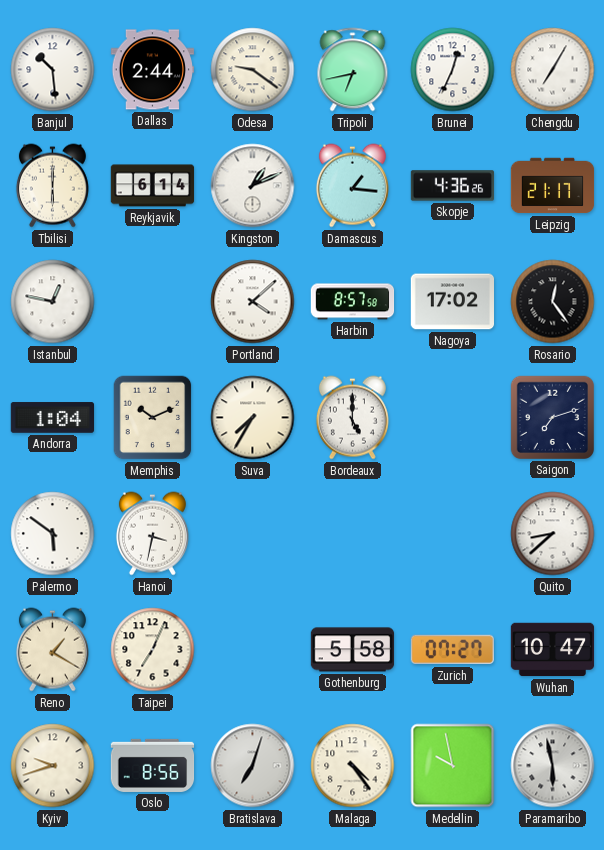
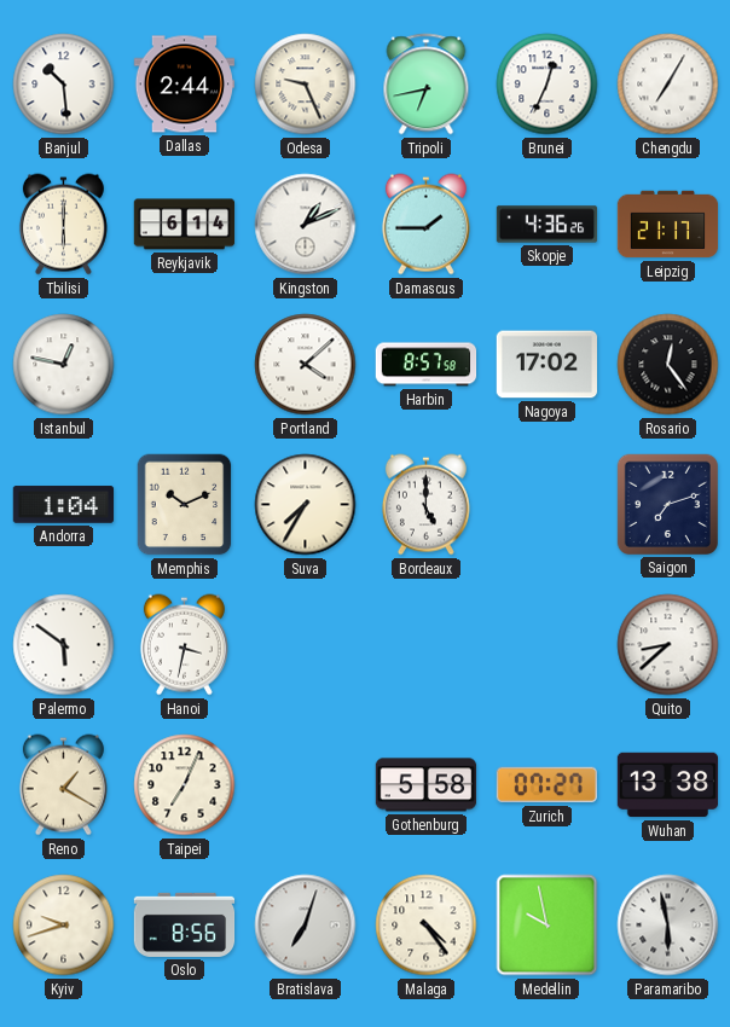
Odesa: 9:21 -> 9:26 (306, 85)
Damascus: 1:16 -> 1:45 (425, 225)
Wuhan: 10:47 -> 13:38 (668, 785)
